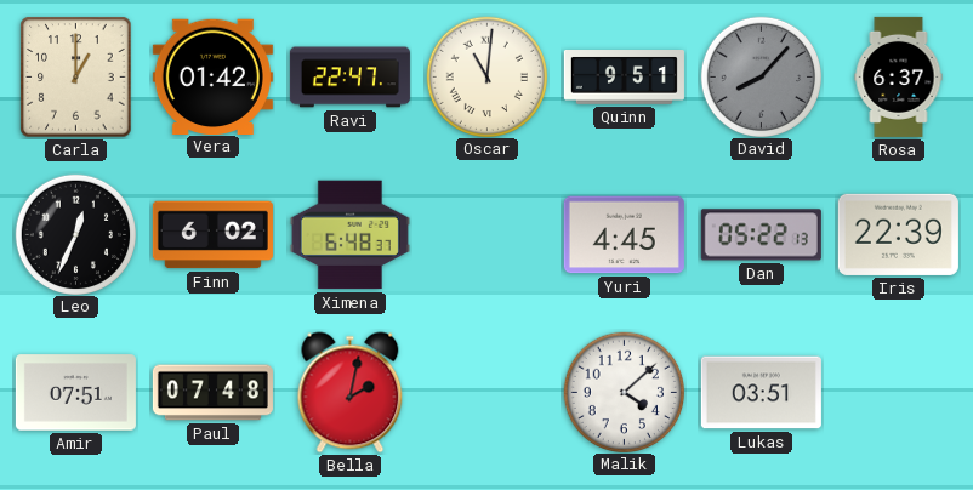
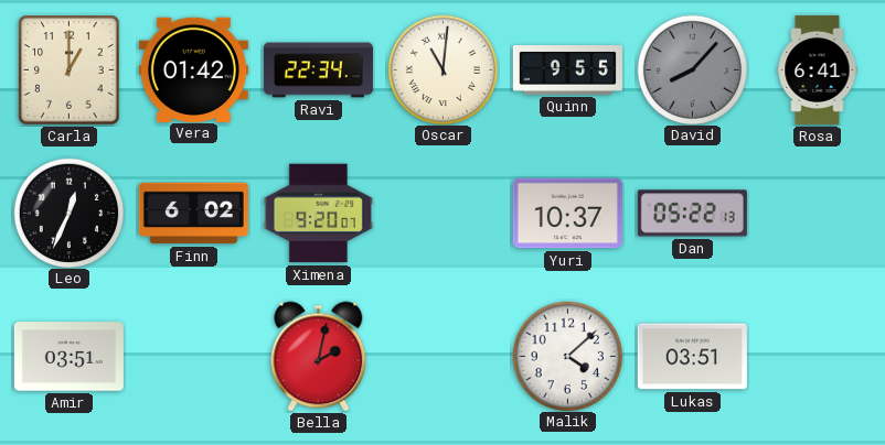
Ravi: 22:47 -> 22:34 (318, 70)
Quinn: 9:51 -> 9:55 (567, 70)
Rosa: 6:37 -> 6:41 (818, 69)
Ximena: 6:48 -> 9:20 (318, 214)
Yuri: 4:45 -> 10:37 (567, 214)
Iris: 22:39 -> none (898, 234)
Amir: 07:51 -> 03:51 (68, 357)
Paul: 07:48 -> none (212, 393)
